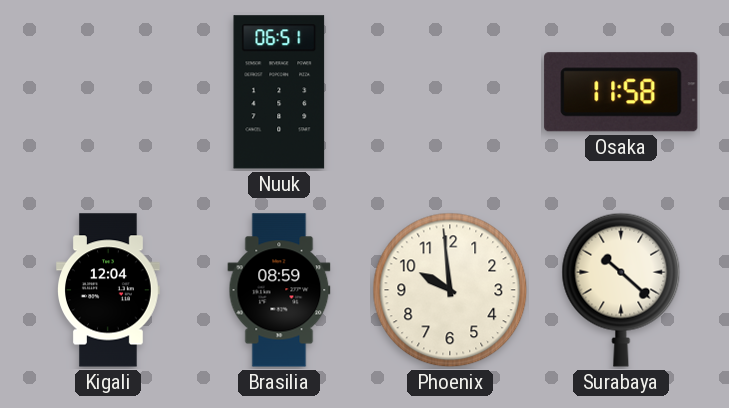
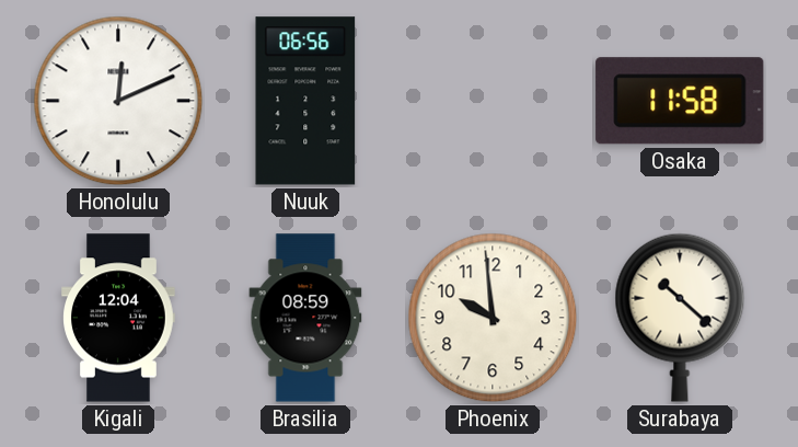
Honolulu: none -> 12:11 (118, 101)
Nuuk: 06:51 -> 06:56 (305, 101)
